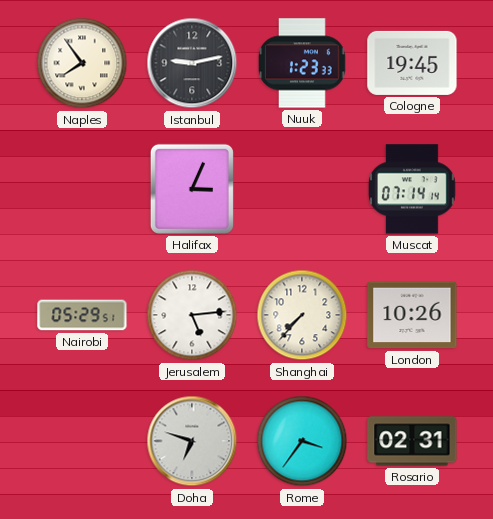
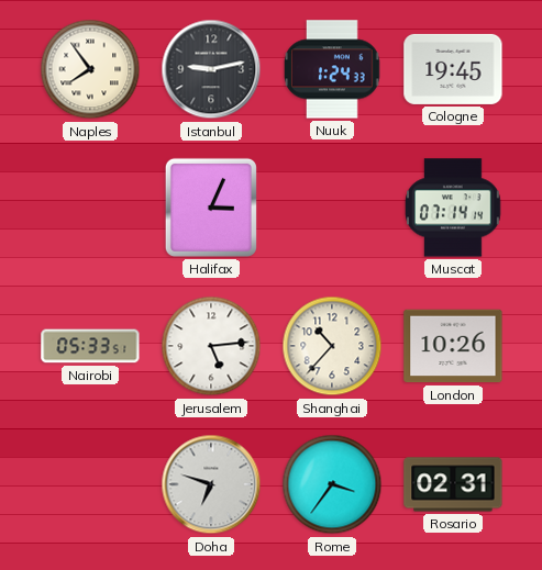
Nuuk: 1:23 -> 1:24 (333, 69)
Nairobi: 05:29 -> 05:33 (90, 346)
Shanghai: 7:37 -> 10:37 (332, 346)
